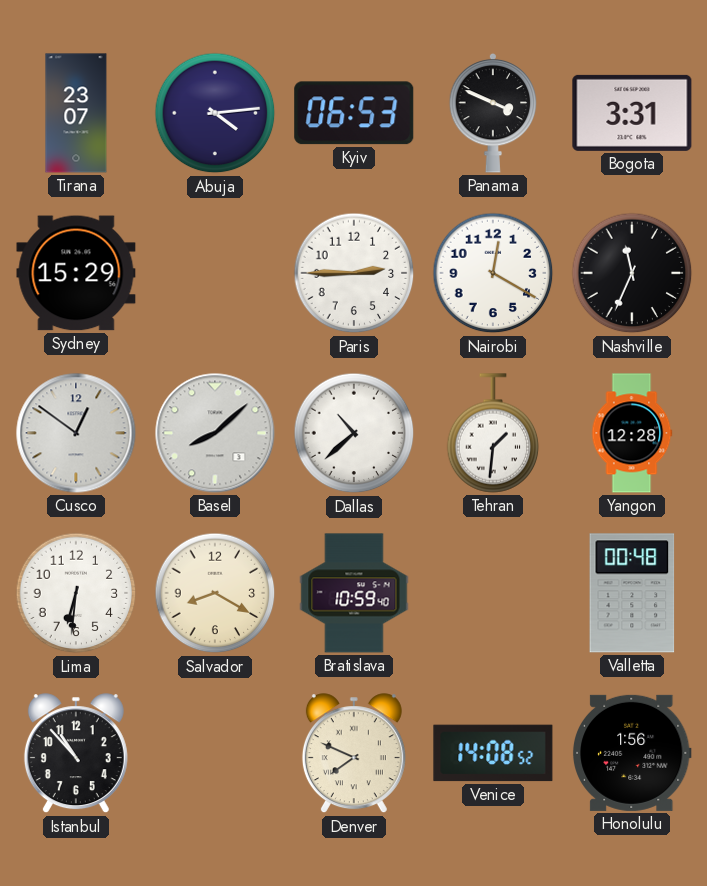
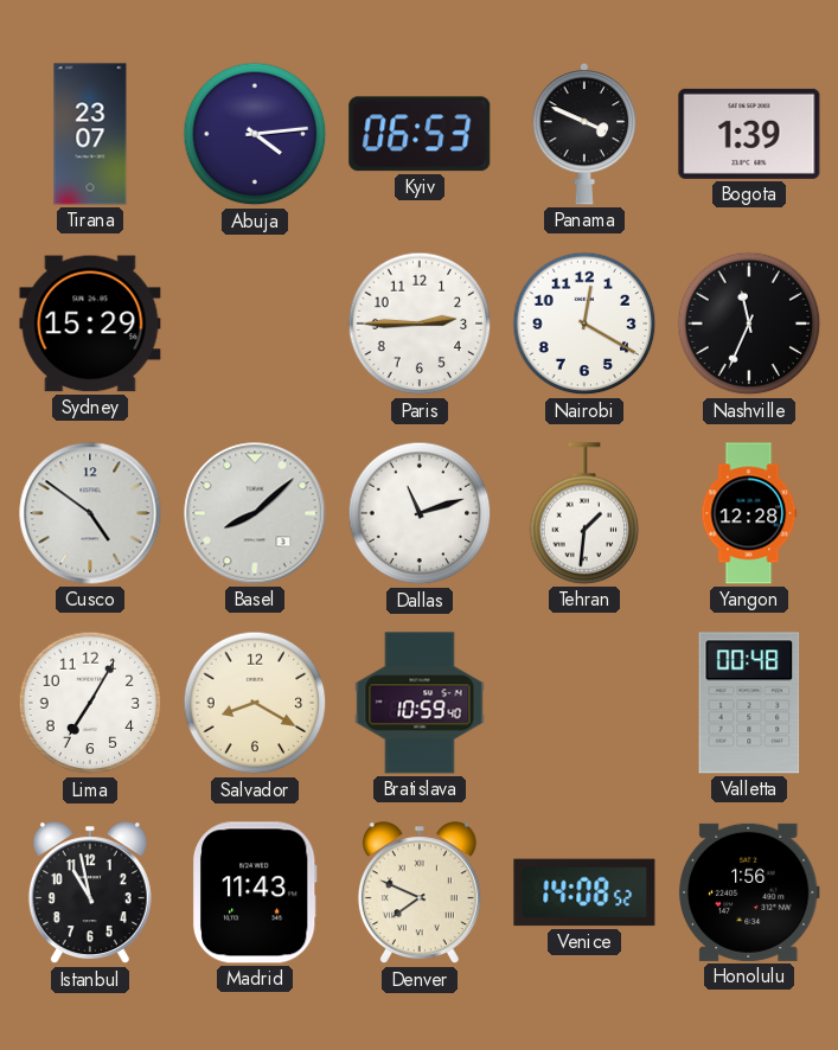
Bogota: 3:31 -> 1:39 (749, 134)
Cusco: 12:51 -> 4:51 (90, 513)
Dallas: 10:38 -> 11:12 (420, 513)
Lima: 6:31 -> 7:05 (90, 703)
Istanbul: 10:53 -> 10:58 (90, 894)
Madrid: none -> 11:43 (255, 892)
